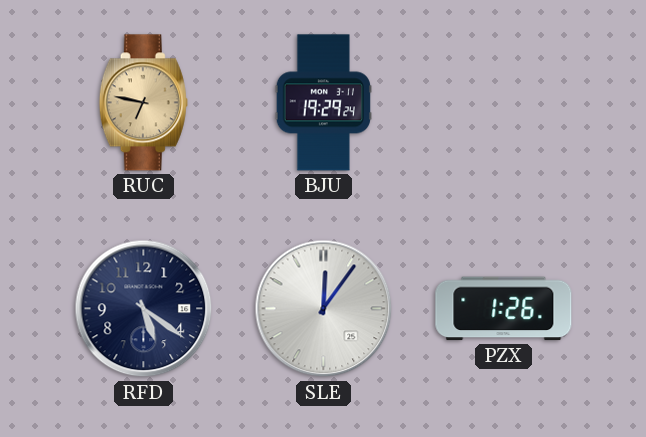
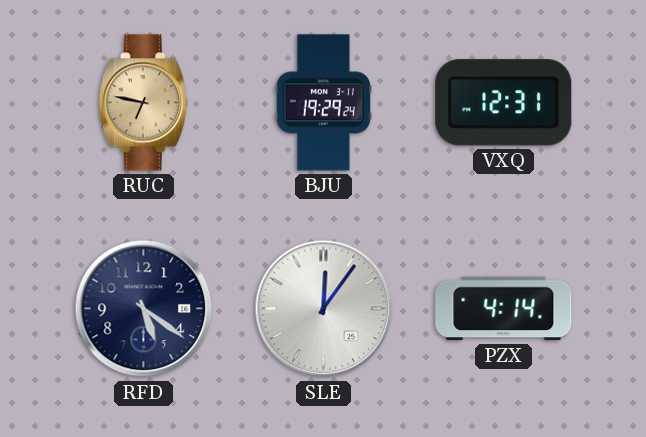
VXQ: none -> 12:31 (504, 103)
PZX: 1:26 -> 4:14 (504, 309)
